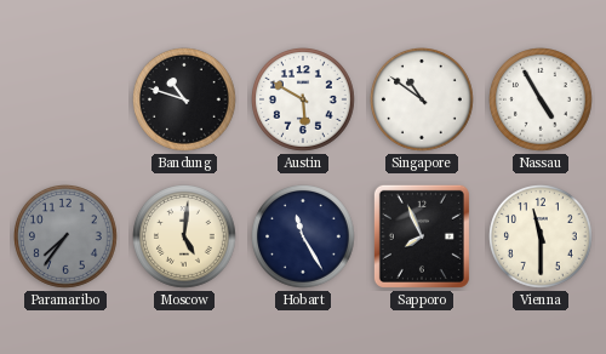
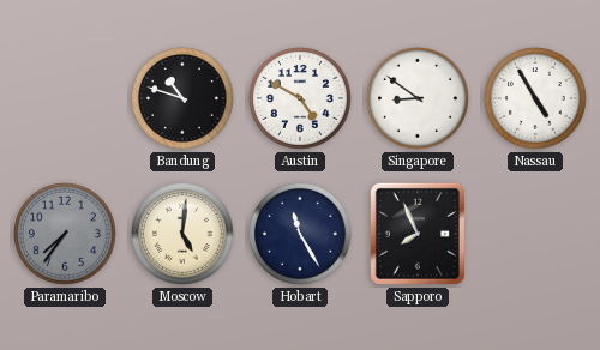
Austin: 5:50 -> 4:50 (301, 99)
Singapore: 10:51 -> 8:51 (419, 99)
Vienna: 11:30 -> none (542, 238)
